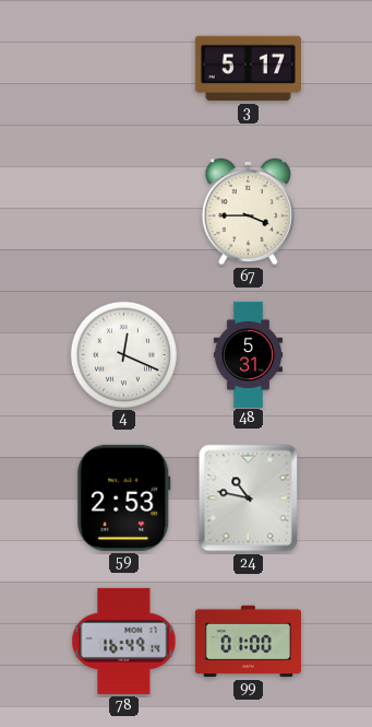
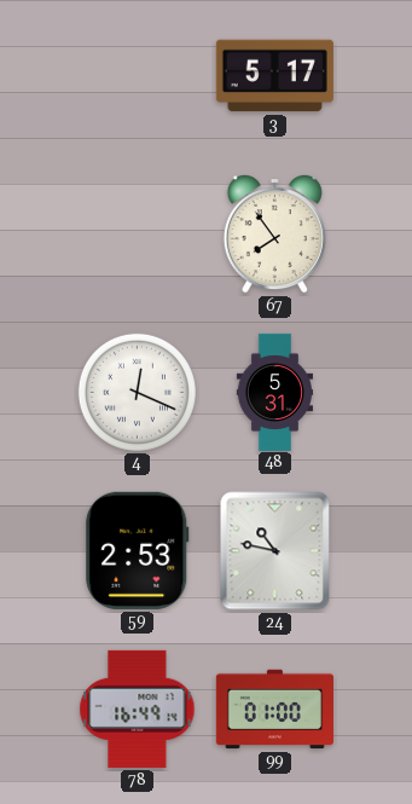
67: 3:45 -> 7:54 (274, 233)
